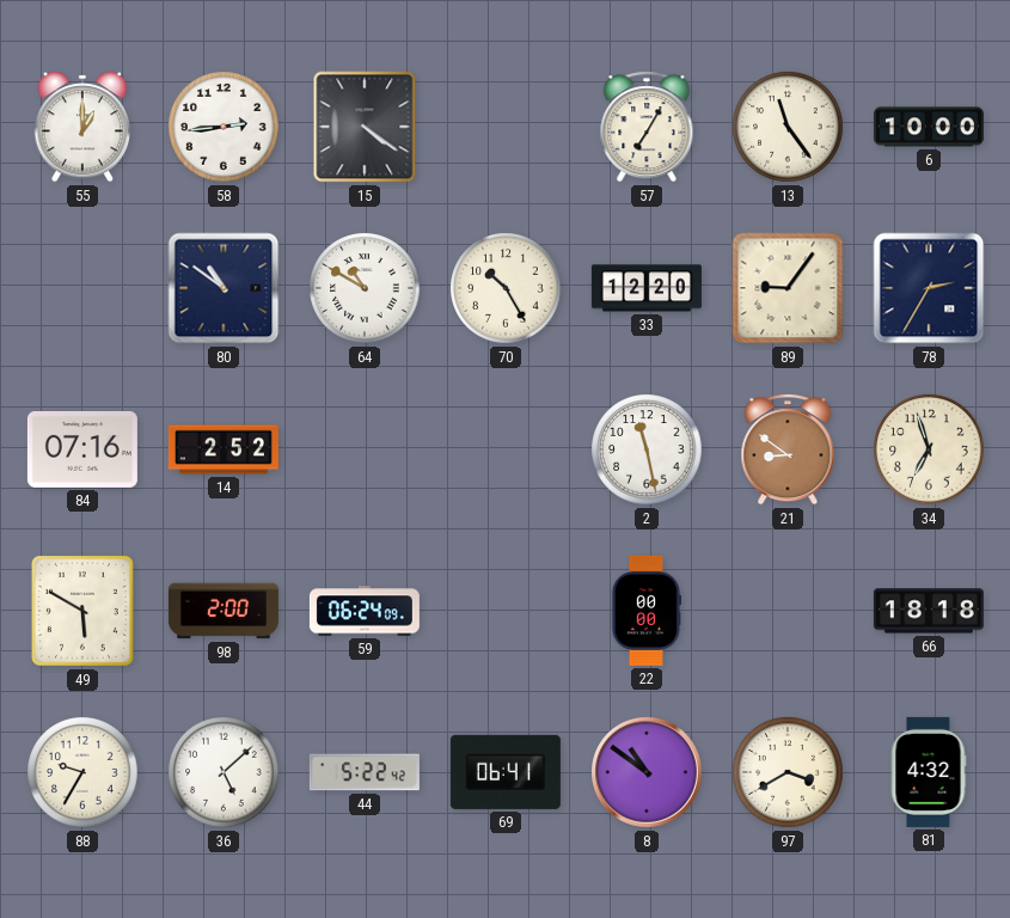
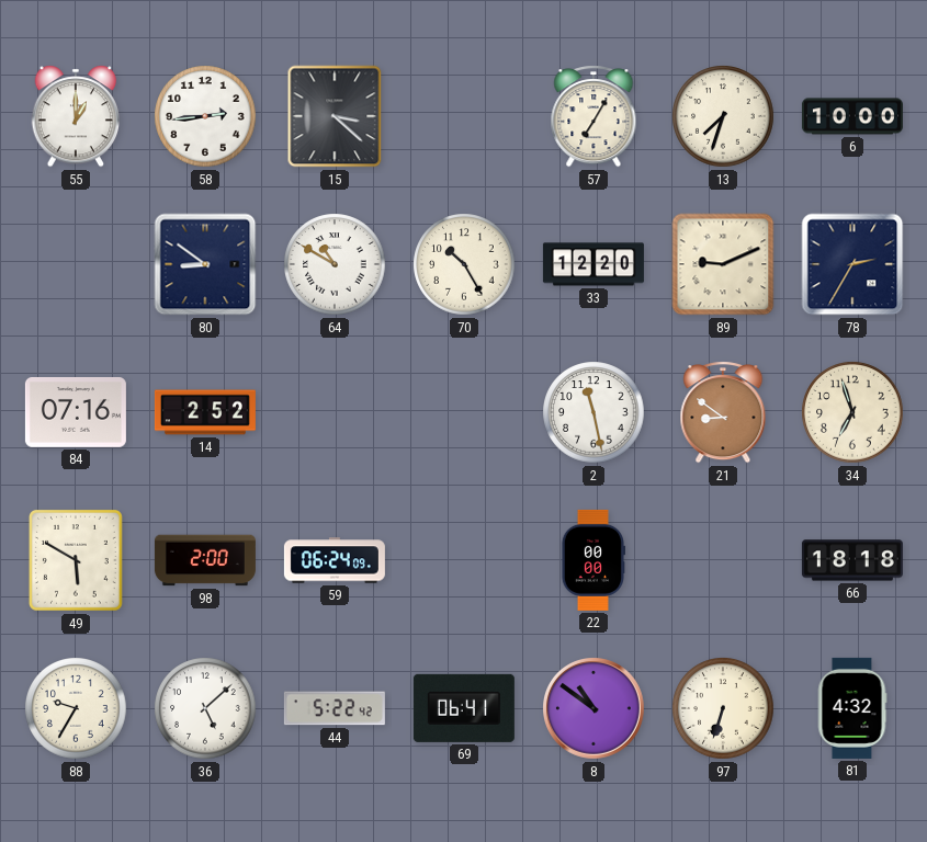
15: 4:21 -> 3:22 (335, 116)
13: 11:24 -> 7:33 (723, 116)
80: 10:51 -> 8:51 (205, 264)
89: 9:06 -> 9:11 (723, 264)
97: 3:40 -> 6:33 (723, 708)
